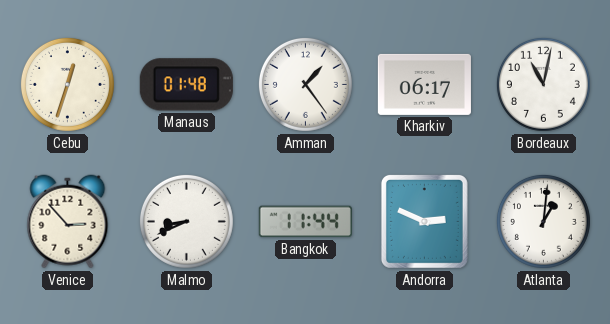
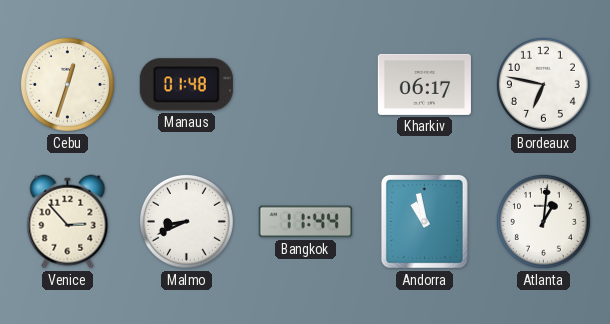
Amman: 1:24 -> none (305, 84)
Bordeaux: 11:02 -> 6:47 (543, 84)
Andorra: 2:49 -> 10:58 (424, 221)
